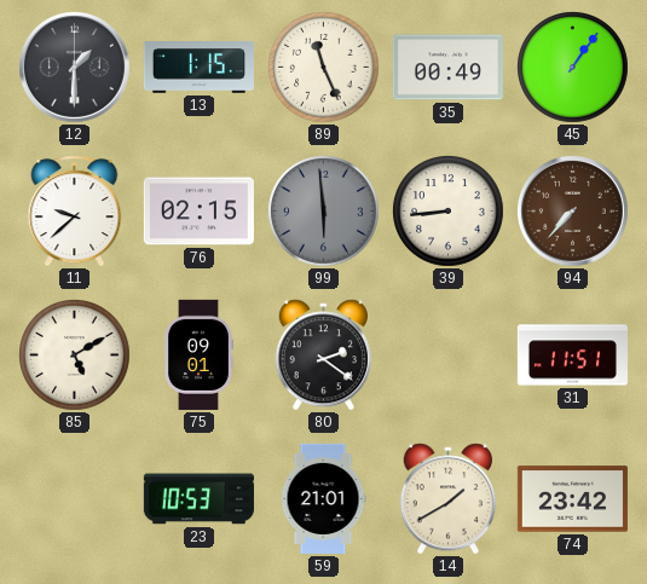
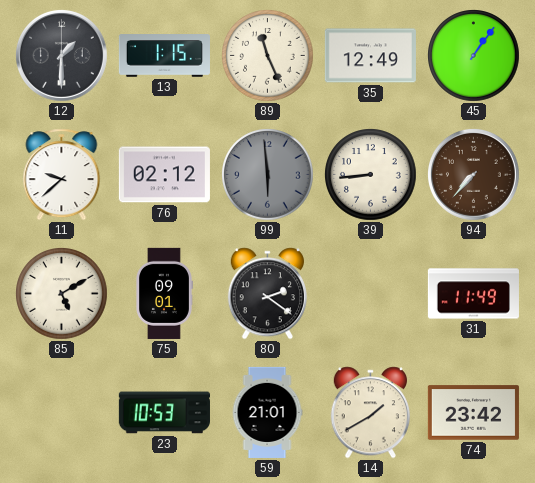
35: 00:49 -> 12:49 (370, 56)
76: 02:15 -> 02:12 (164, 175)
31: 11:51 -> 11:49 (473, 294)
